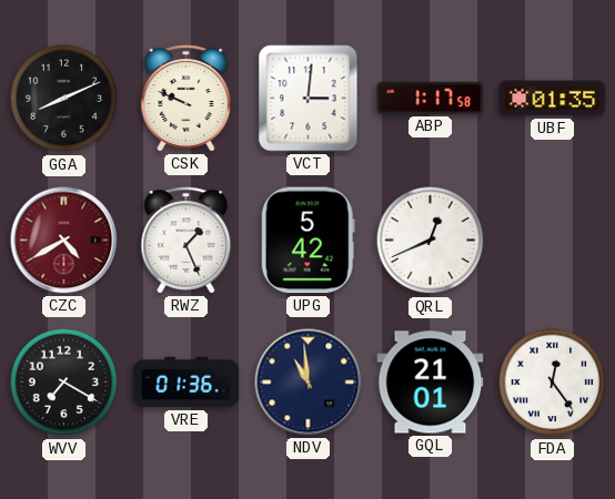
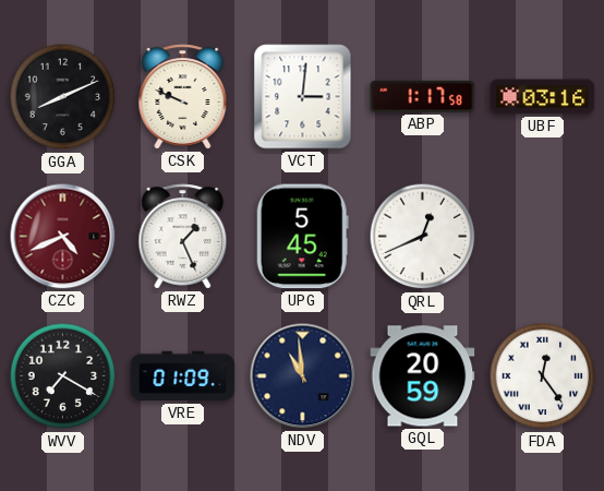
UBF: 01:35 -> 03:16 (543, 97)
CZC: 4:40 -> 4:41 (63, 237)
UPG: 5:42 -> 5:45 (302, 237)
VRE: 01:36 -> 01:09 (183, 376)
GQL: 21:01 -> 20:59 (423, 376)
